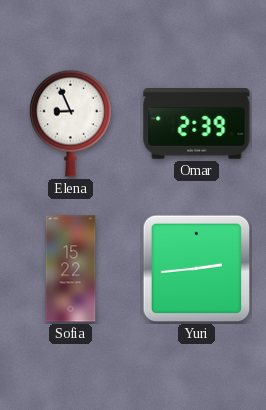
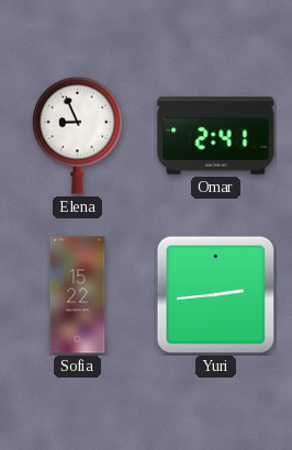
Omar: 2:39 -> 2:41 (216, 136)
